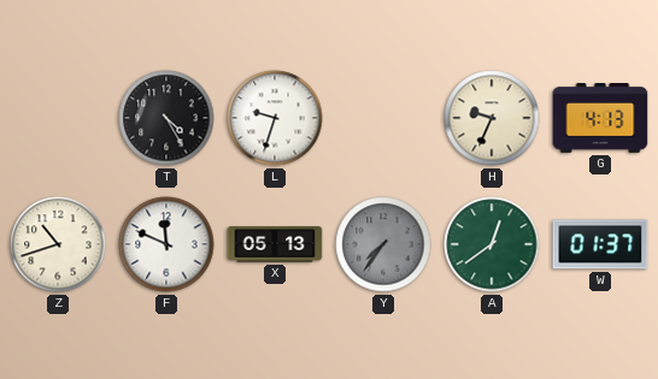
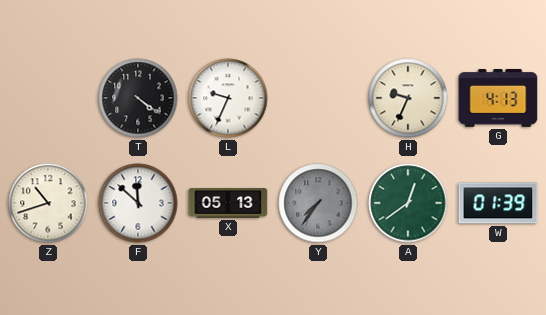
T: 4:25 -> 4:21 (138, 98)
L: 9:33 -> 9:34 (228, 98)
F: 11:49 -> 11:52 (138, 203)
W: 01:37 -> 01:39 (498, 203)
